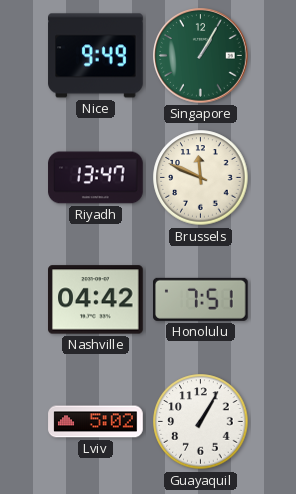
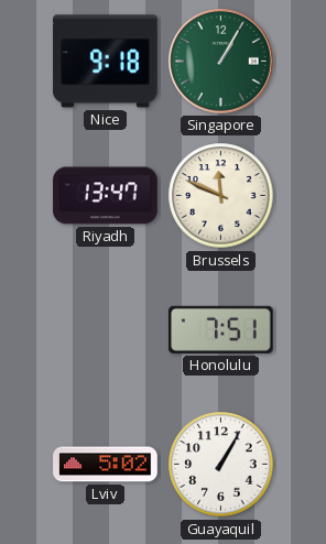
Nice: 9:49 -> 9:18 (106, 62)
Nashville: 04:42 -> none (96, 300)
